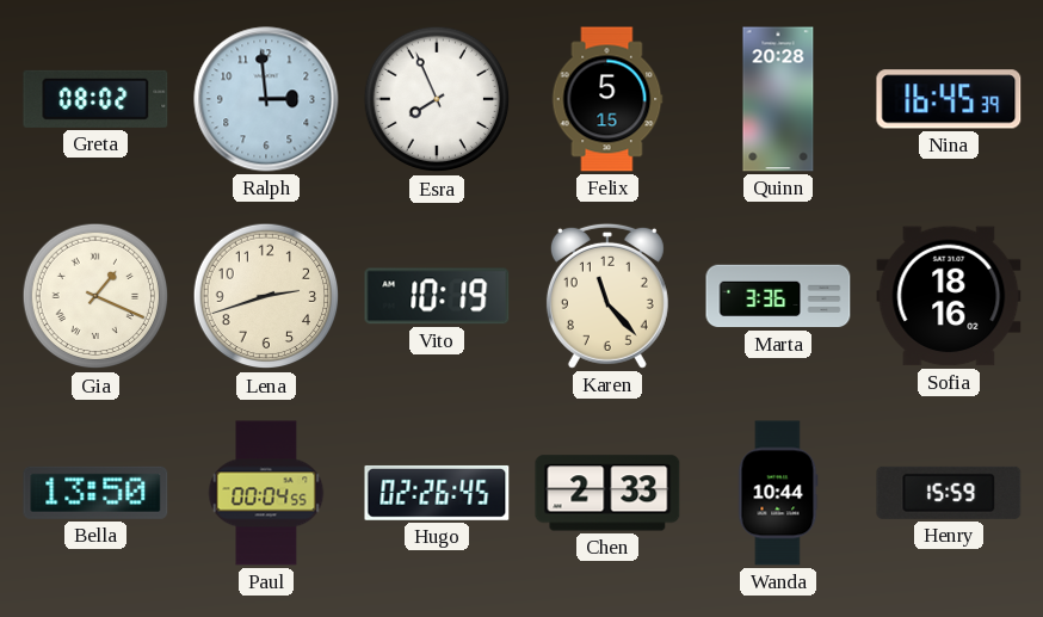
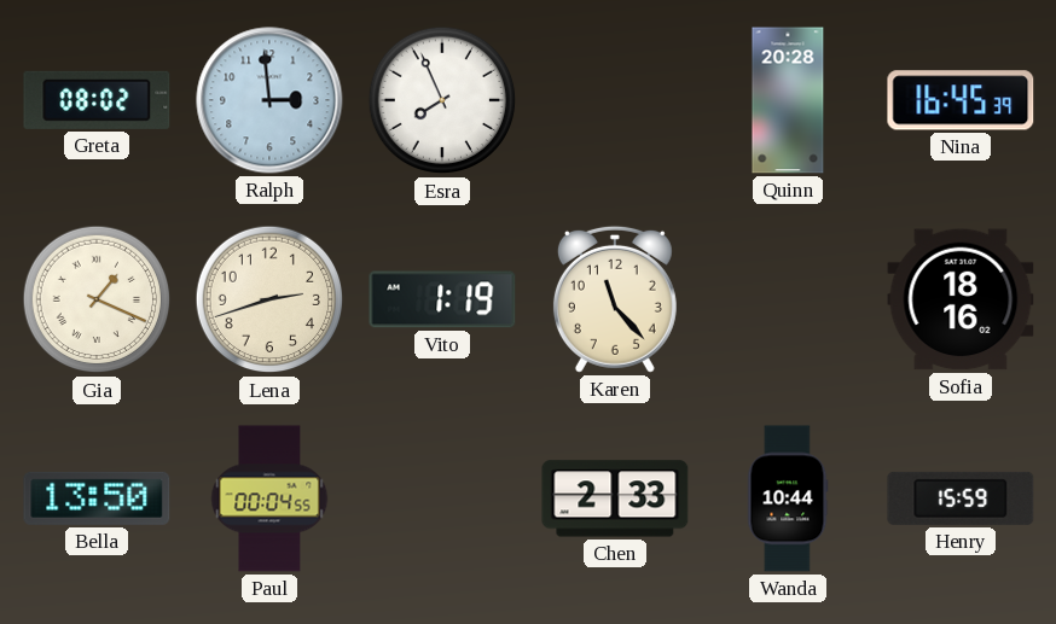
Felix: 5:15 -> none (607, 99)
Vito: 10:19 -> 1:19 (442, 299)
Marta: 3:36 -> none (778, 296)
Hugo: 02:26 -> none (437, 493)
